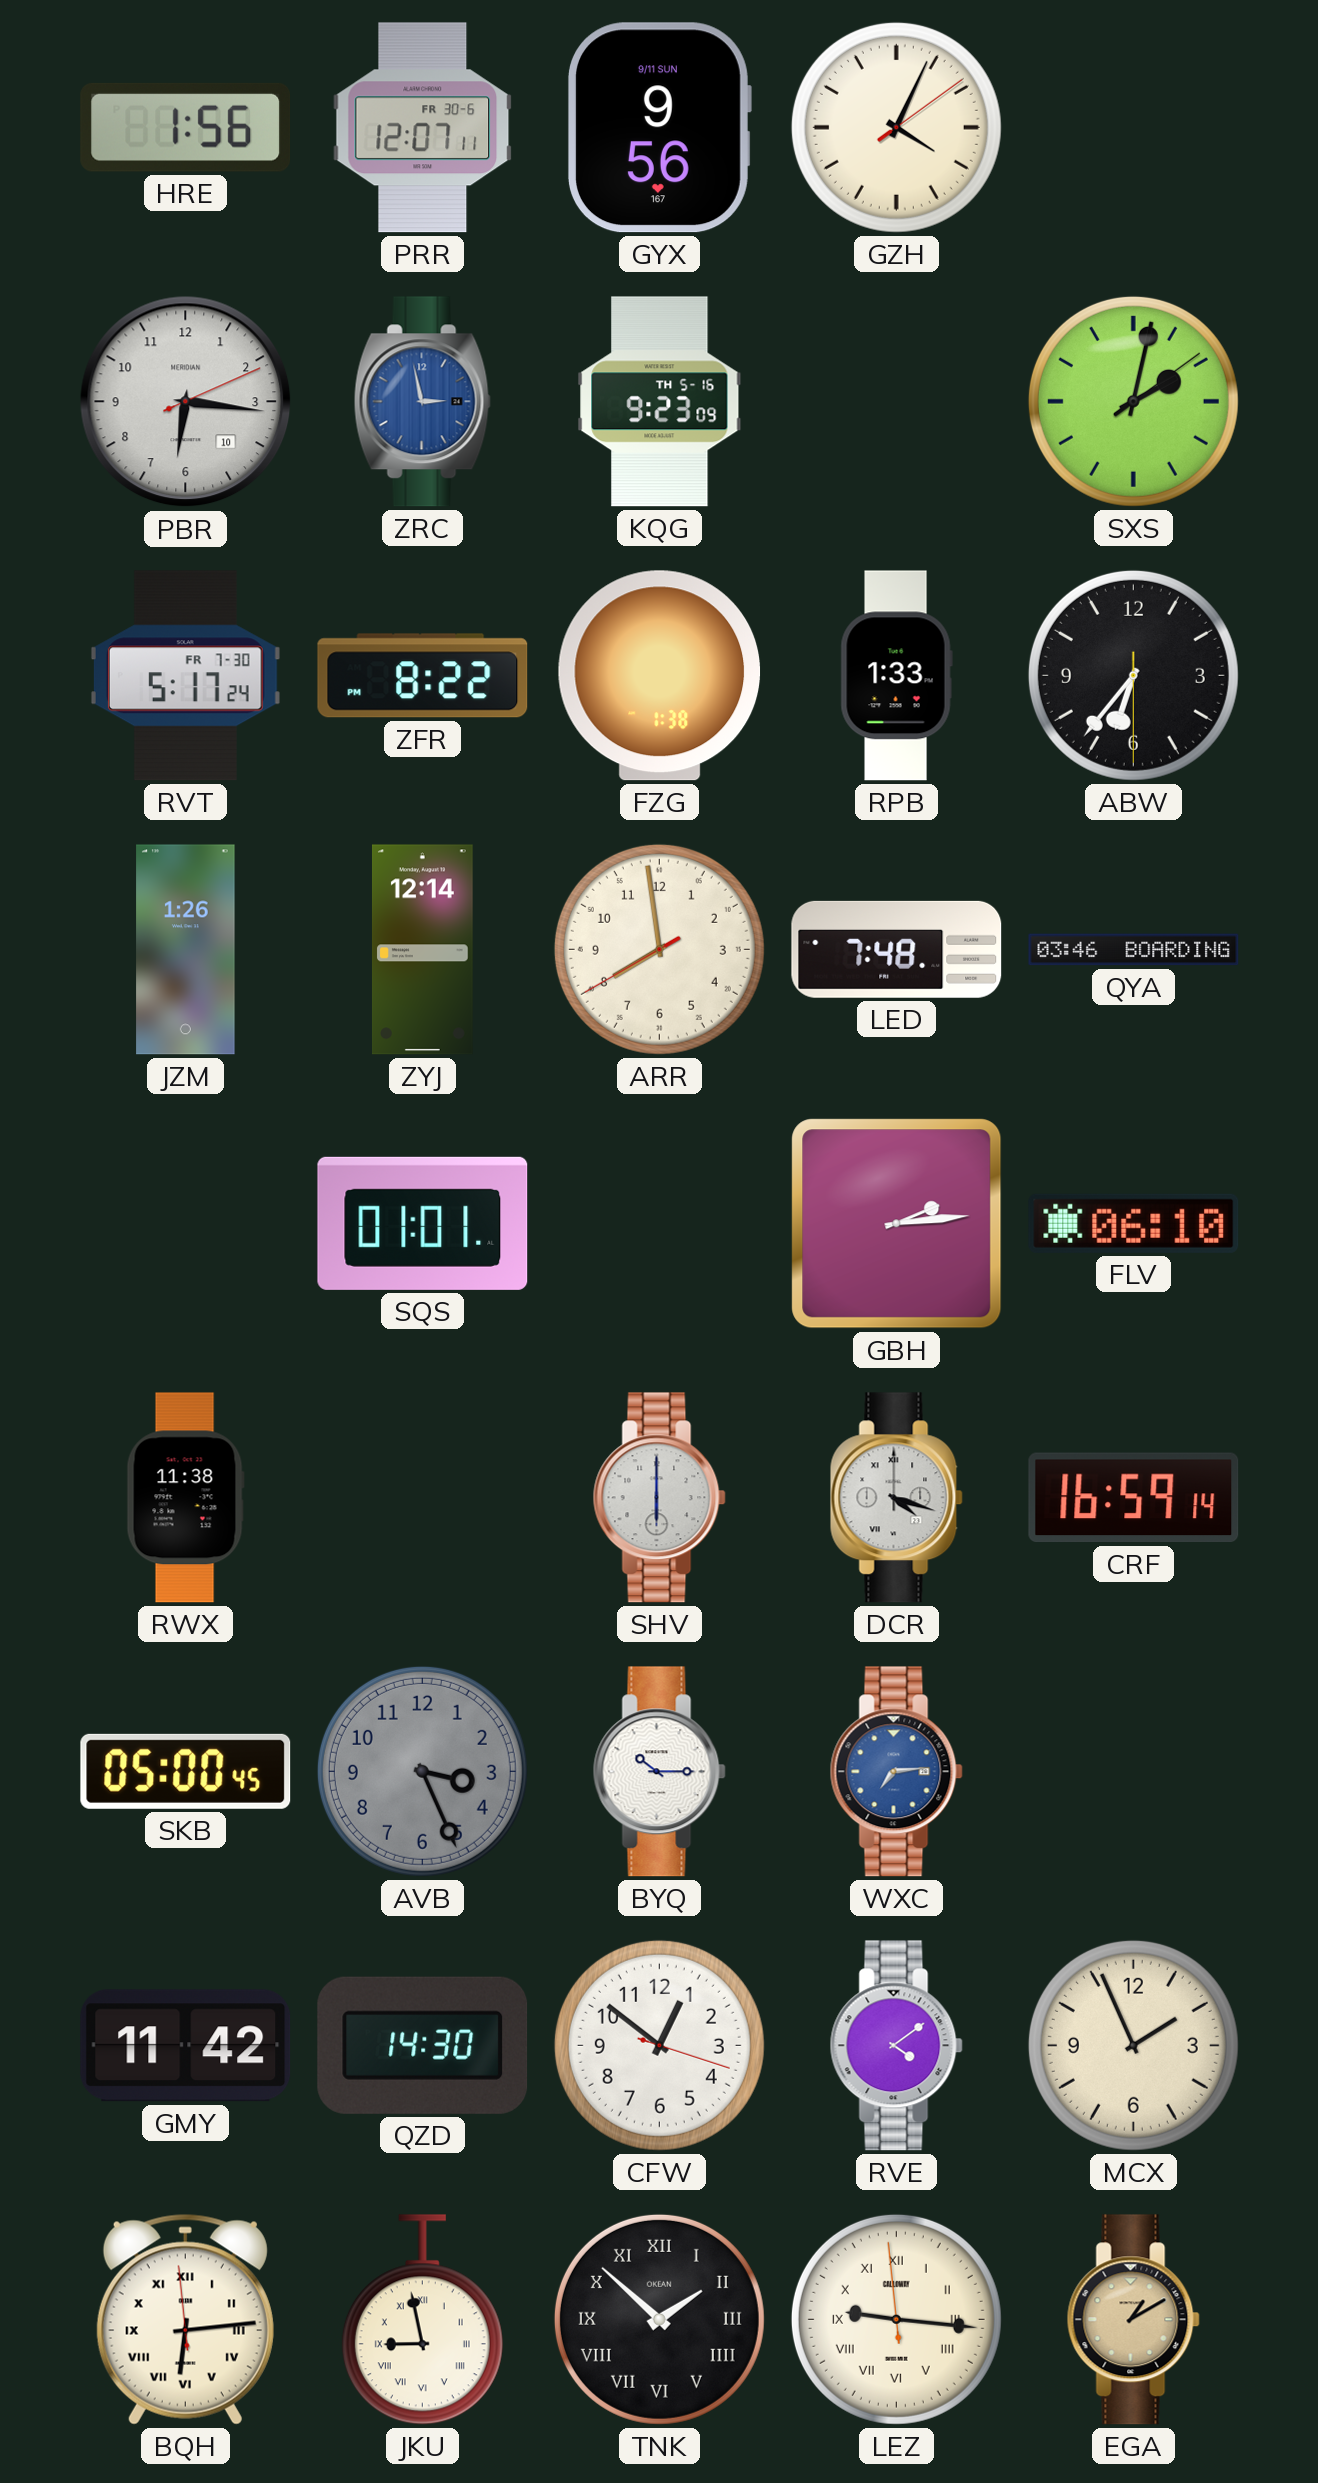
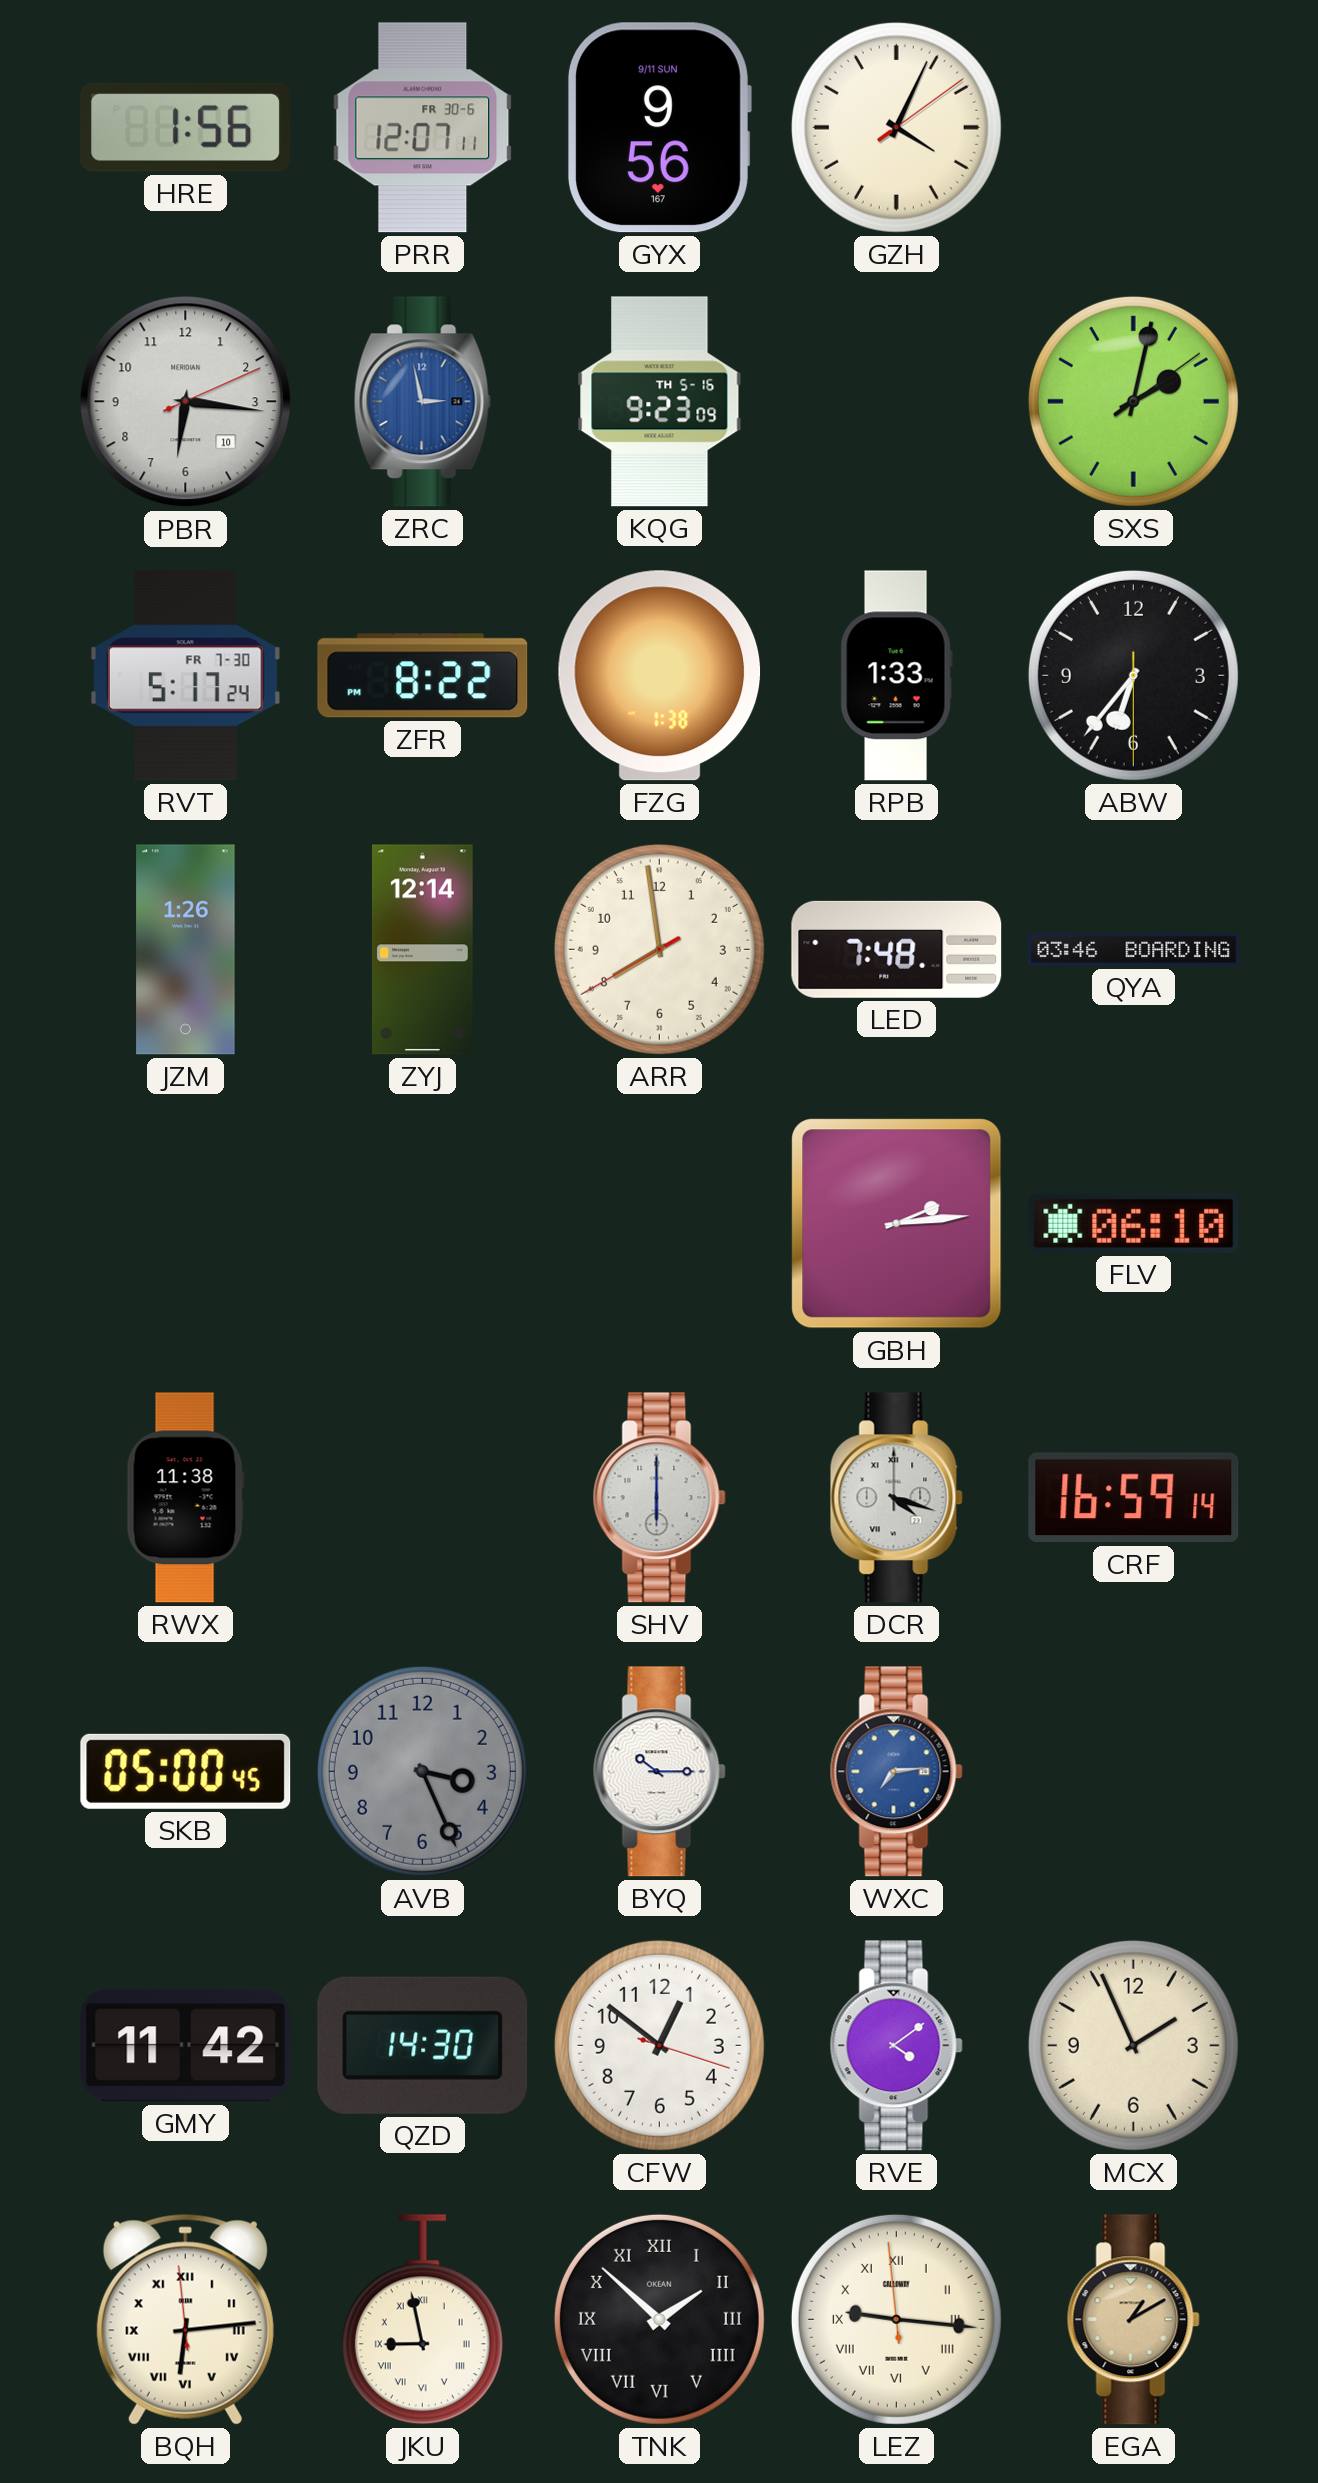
SQS: 01:01 -> none (423, 1223)
